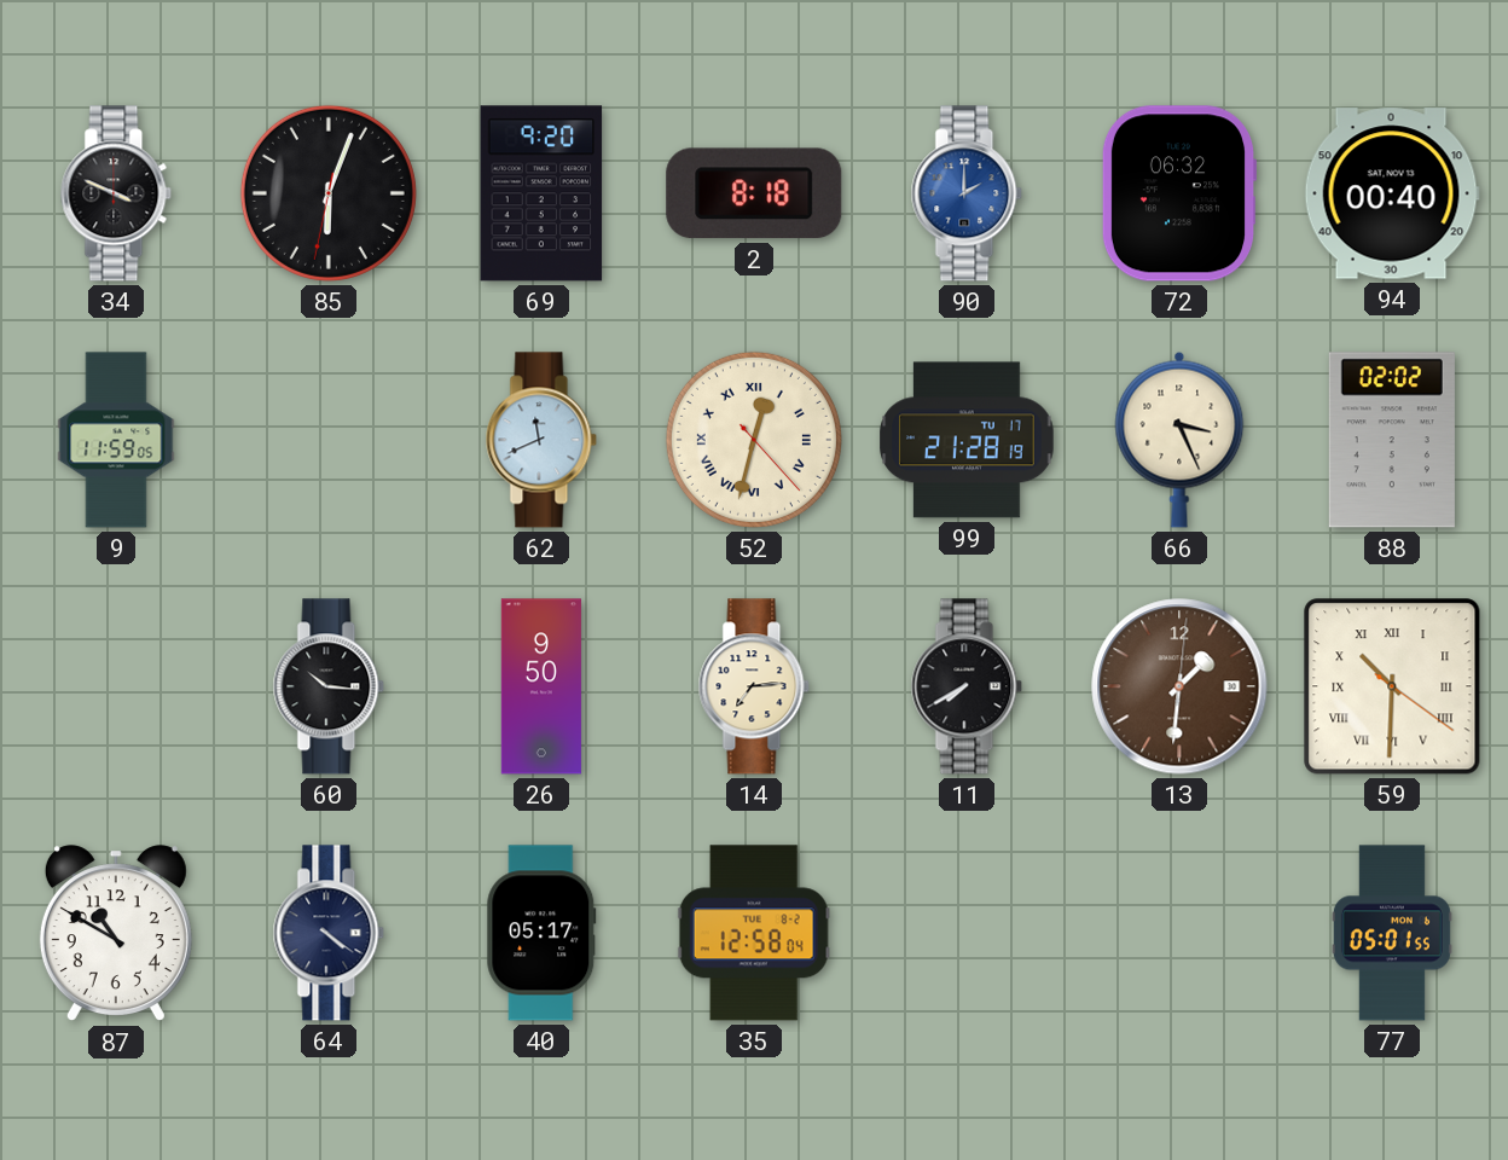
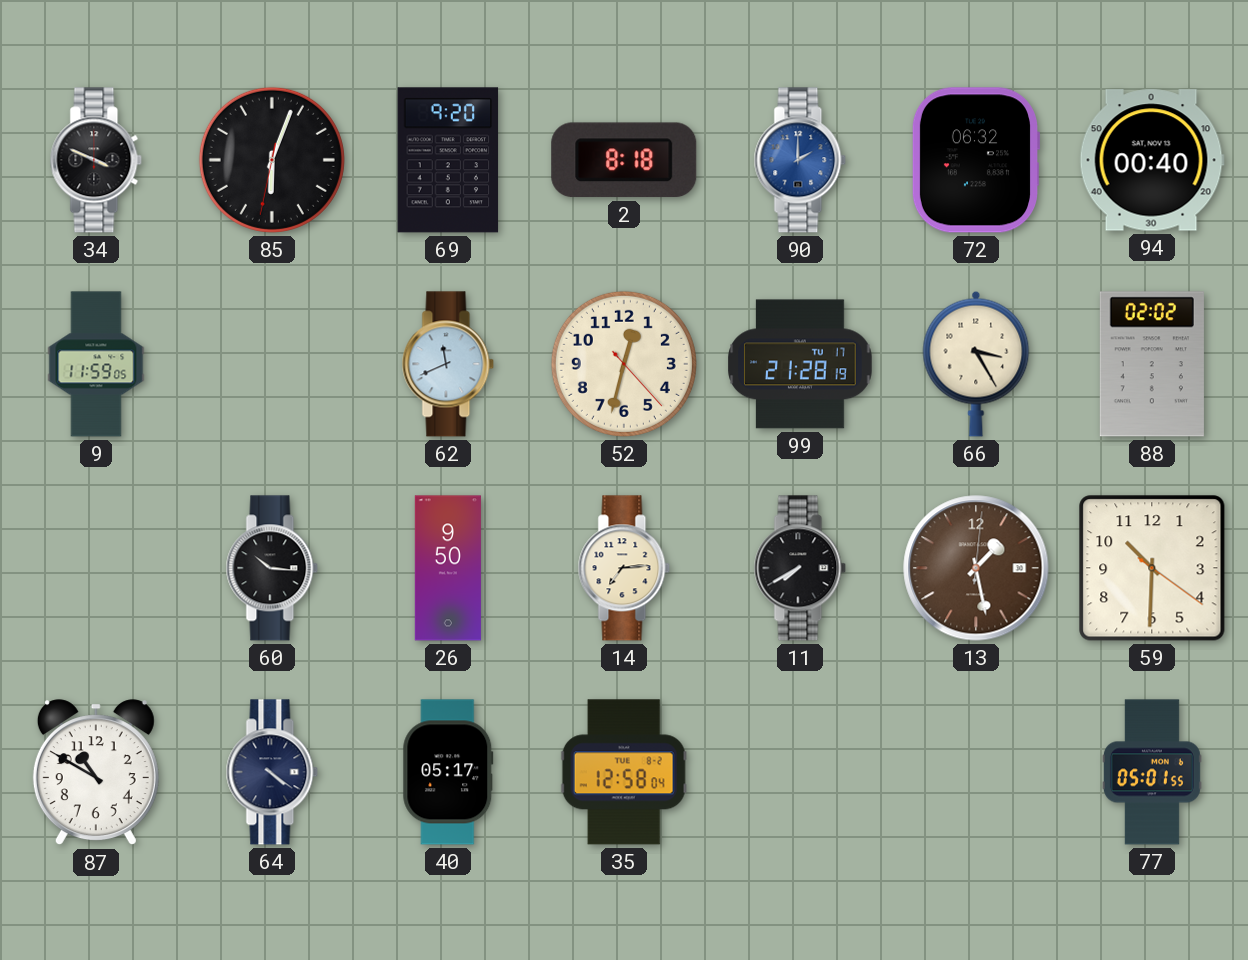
52 numerals: Roman -> Arabic (624, 364)
66: 3:26 -> 3:25 (976, 364)
13: 1:31 -> 1:28 (976, 568)
59 numerals: Roman -> Arabic (1152, 568)
